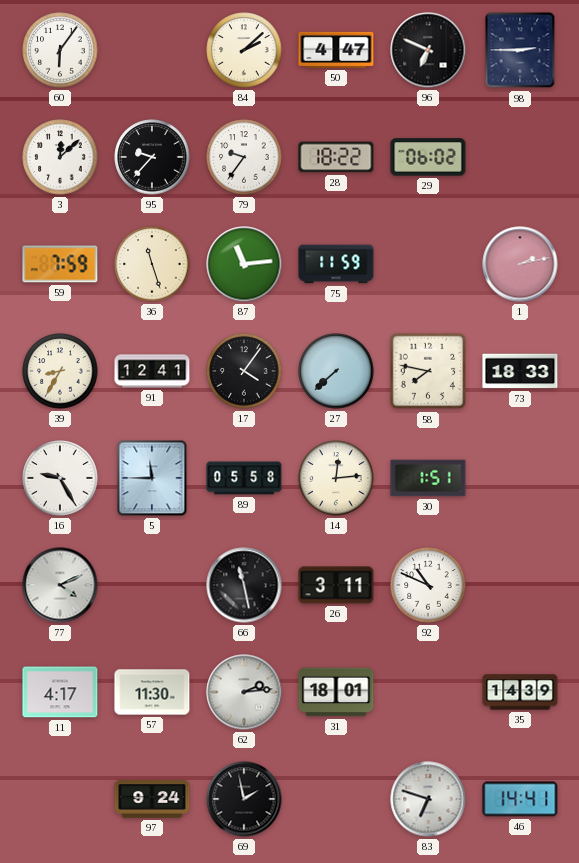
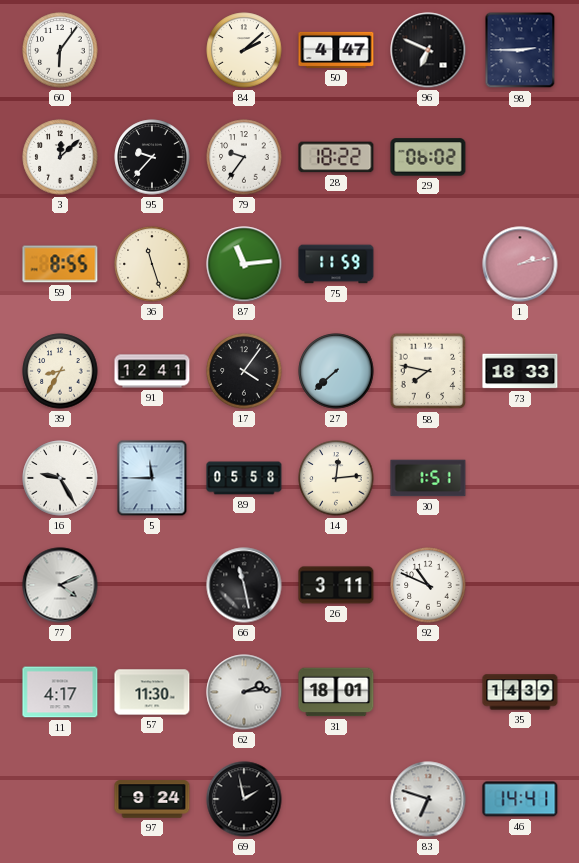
59: 7:59 -> 8:55 (60, 264)
